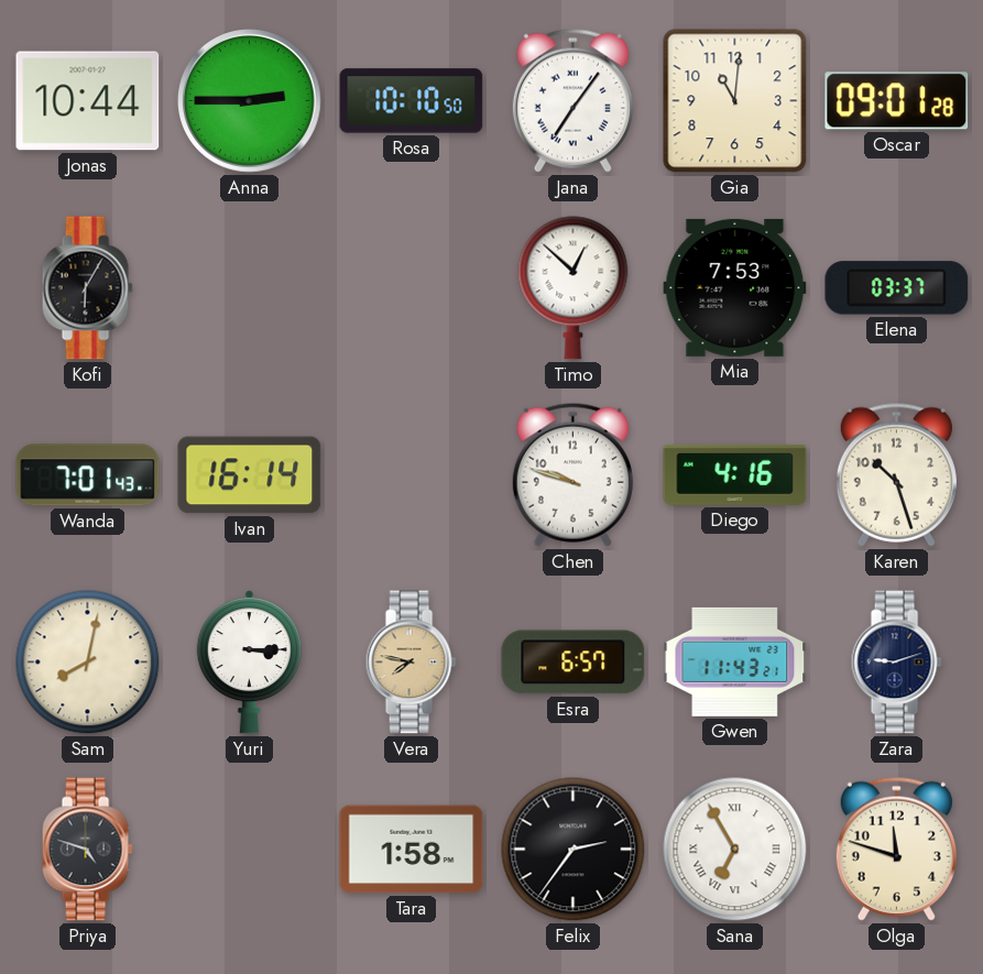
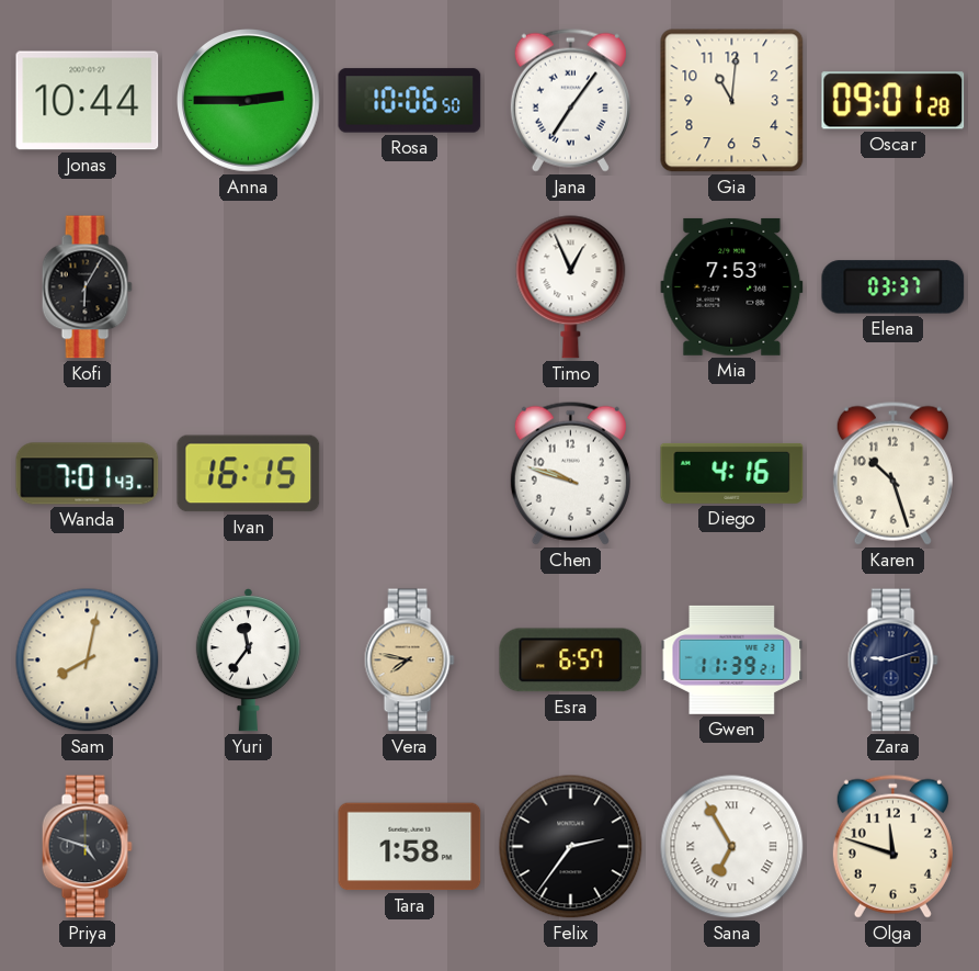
Rosa: 10:10 -> 10:06 (410, 101)
Timo: 12:52 -> 12:56 (571, 287)
Ivan: 16:14 -> 16:15 (249, 474)
Yuri: 3:15 -> 11:36 (248, 660)
Gwen: 11:43 -> 11:39 (732, 659)
